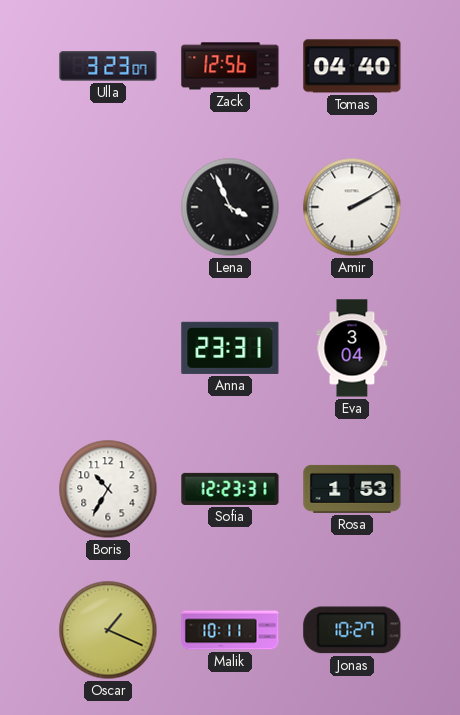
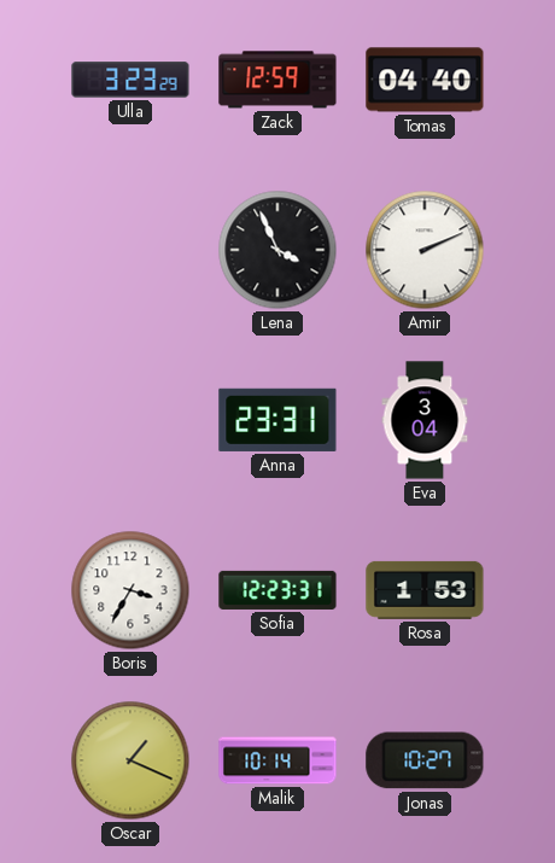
Ulla: 3:23:07 -> 3:23:29 (130, 80)
Zack: 12:56 -> 12:59 (277, 80)
Amir: 2:10 -> 2:11 (425, 250)
Boris: 10:35 -> 3:35 (130, 590)
Malik: 10:11 -> 10:14 (277, 760)
